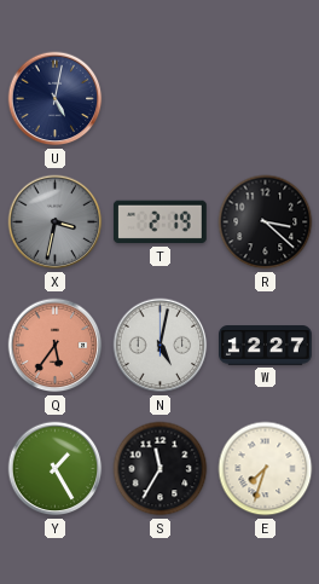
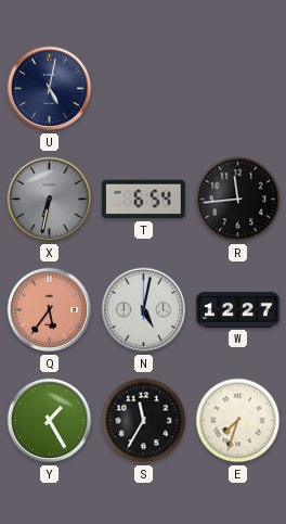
X: 3:32 -> 6:32 (50, 200)
T: 2:19 -> 6:54 (143, 200)
R: 3:22 -> 11:44 (238, 200)
